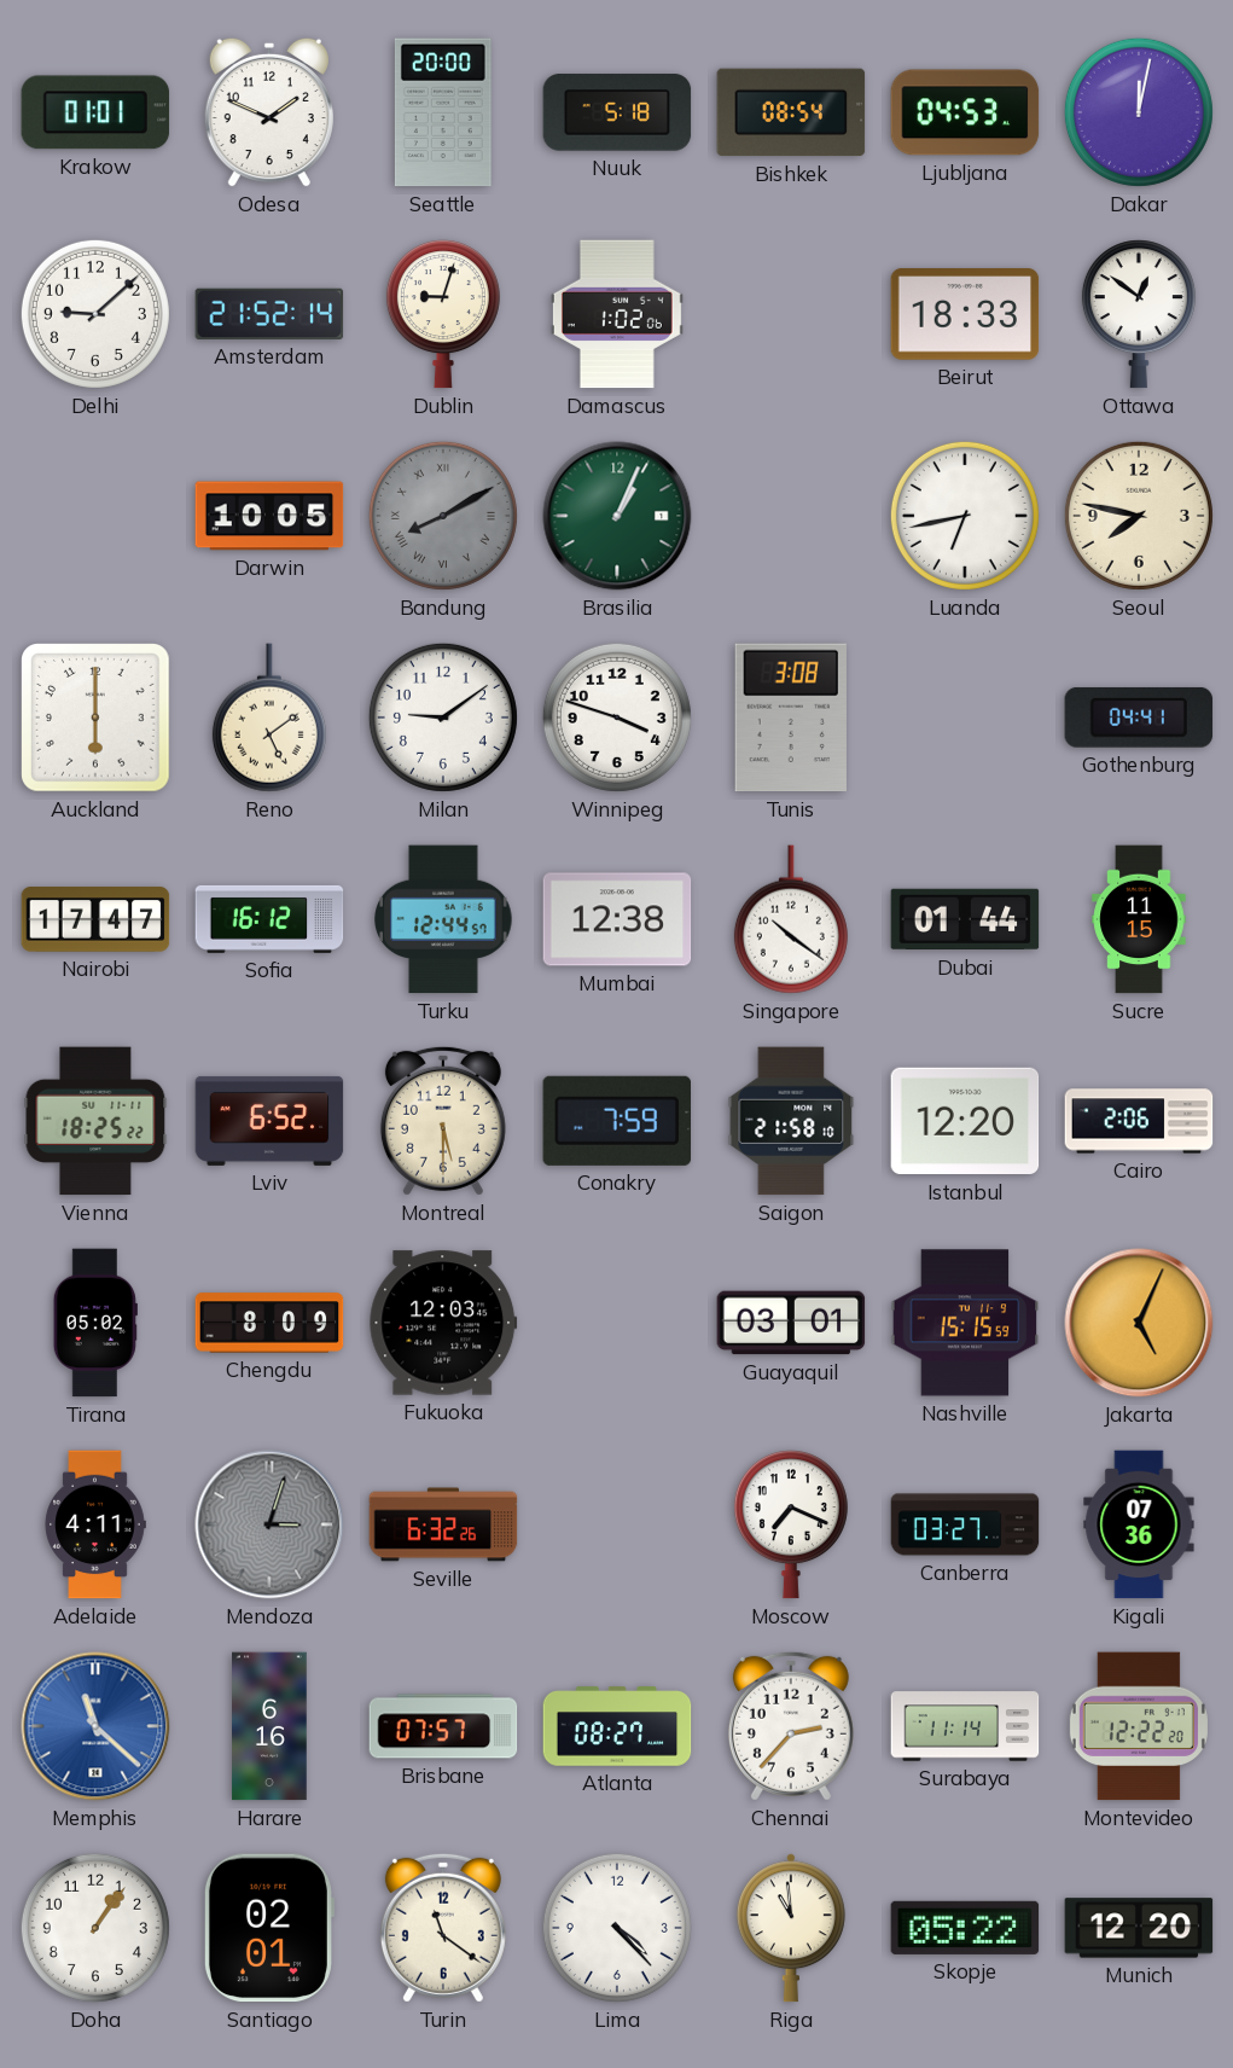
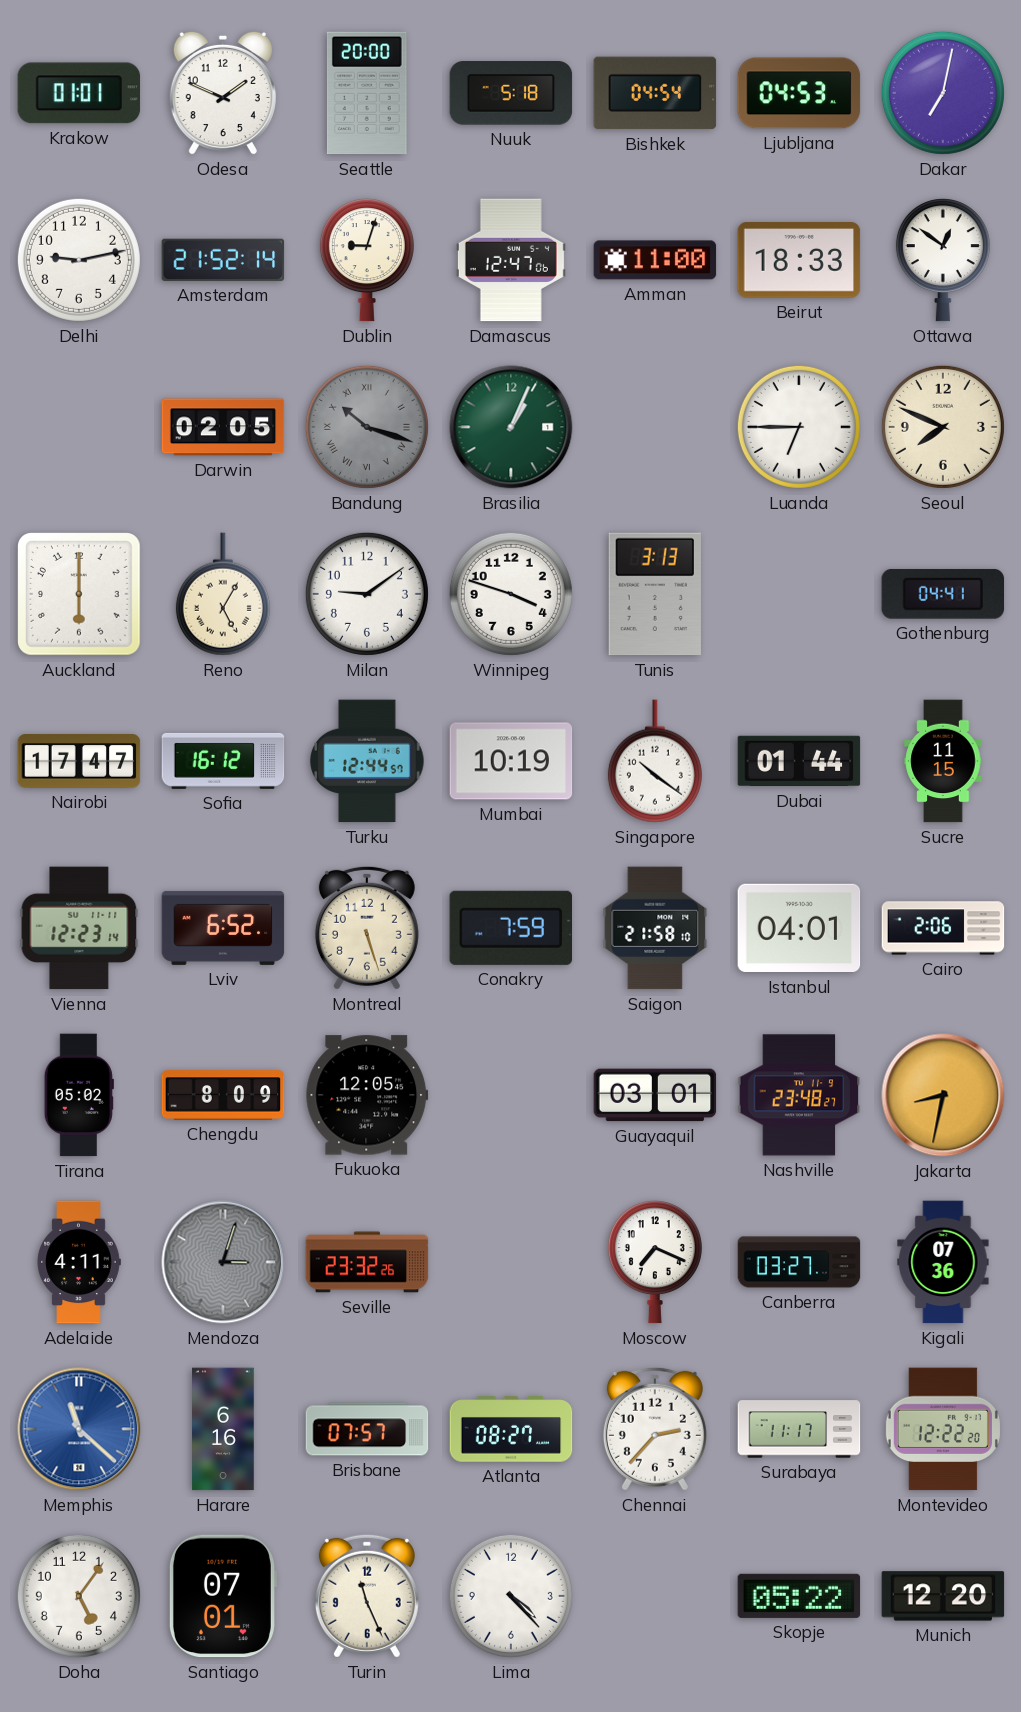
Bishkek: 08:54 -> 04:54 (655, 93)
Dakar: 12:02 -> 7:02 (943, 93)
Delhi: 9:08 -> 9:13 (79, 260)
Damascus: 1:02 -> 12:47 (511, 260)
Amman: none -> 11:00 (655, 260)
Darwin: 10:05 -> 02:05 (223, 427)
Bandung: 8:10 -> 10:18 (367, 427)
Luanda: 6:43 -> 6:45 (799, 427)
Seoul: 7:47 -> 7:49 (943, 427)
Reno: 5:09 -> 5:05 (223, 594)
Tunis: 3:08 -> 3:13 (655, 594)
Mumbai: 12:38 -> 10:19 (511, 761)
Vienna: 18:25 -> 12:23 (79, 928)
Montreal: 5:30 -> 5:27 (367, 928)
Istanbul: 12:20 -> 04:01 (799, 928)
Fukuoka: 12:03 -> 12:05 (367, 1095)
Nashville: 15:15 -> 23:48 (799, 1095)
Jakarta: 5:04 -> 8:32 (943, 1095)
Seville: 6:32 -> 23:32 (367, 1262)
Surabaya: 11:14 -> 11:17 (799, 1429)
Doha: 1:06 -> 5:06 (79, 1596)
Santiago: 02:01 -> 07:01 (222, 1596)
Turin: 11:21 -> 11:26 (367, 1596)
Riga: 10:59 -> none (791, 1928)
